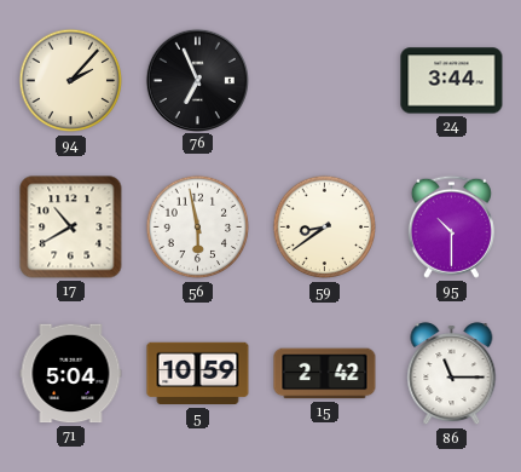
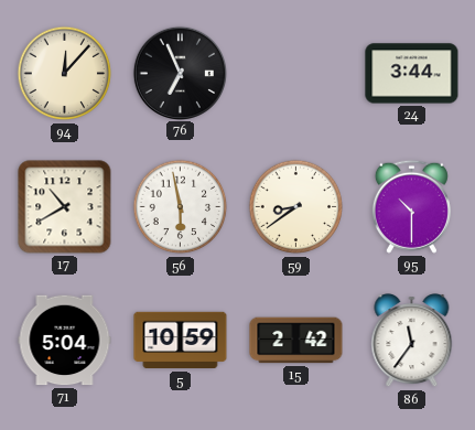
94: 2:07 -> 12:07 (65, 74)
86: 11:15 -> 11:36 (412, 341)
